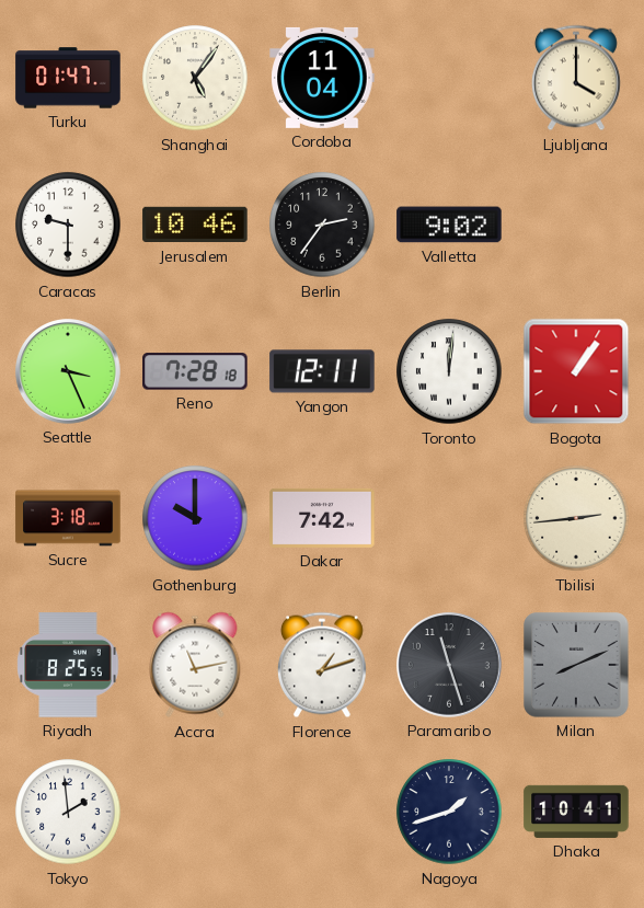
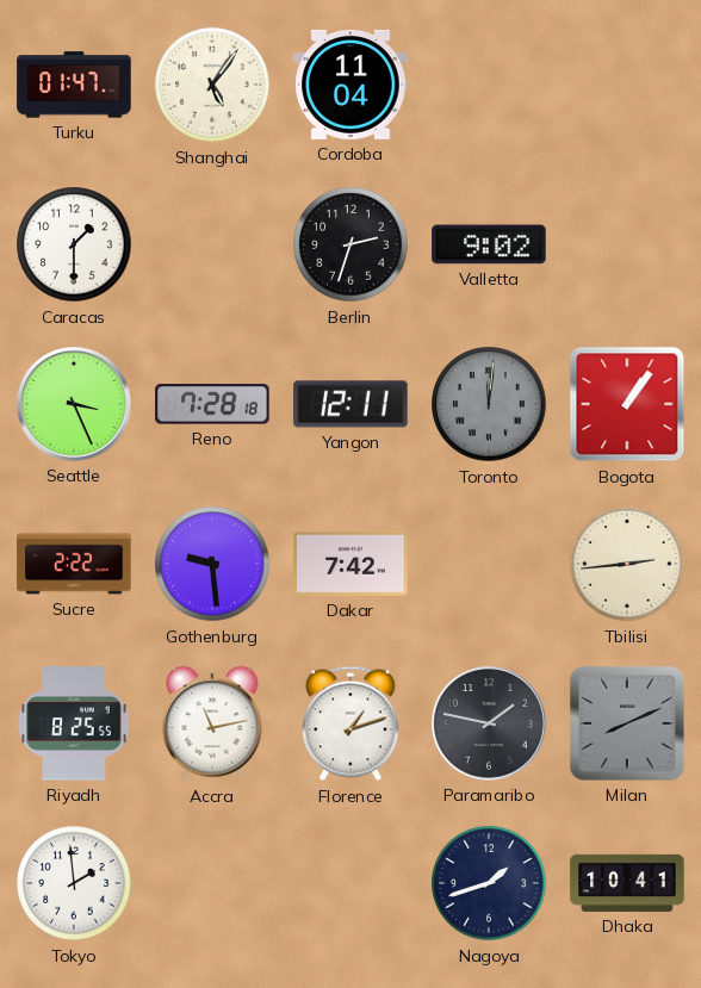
Ljubljana: 4:00 -> none (576, 78)
Caracas: 9:30 -> 1:30 (74, 244)
Jerusalem: 10:46 -> none (195, 225)
Berlin: 2:36 -> 2:33 (350, 244)
Toronto dial: white -> grey (489, 404)
Sucre: 3:18 -> 2:22 (74, 564)
Gothenburg: 10:00 -> 9:29 (212, 564)
Paramaribo: 11:27 -> 1:47 (489, 723)
